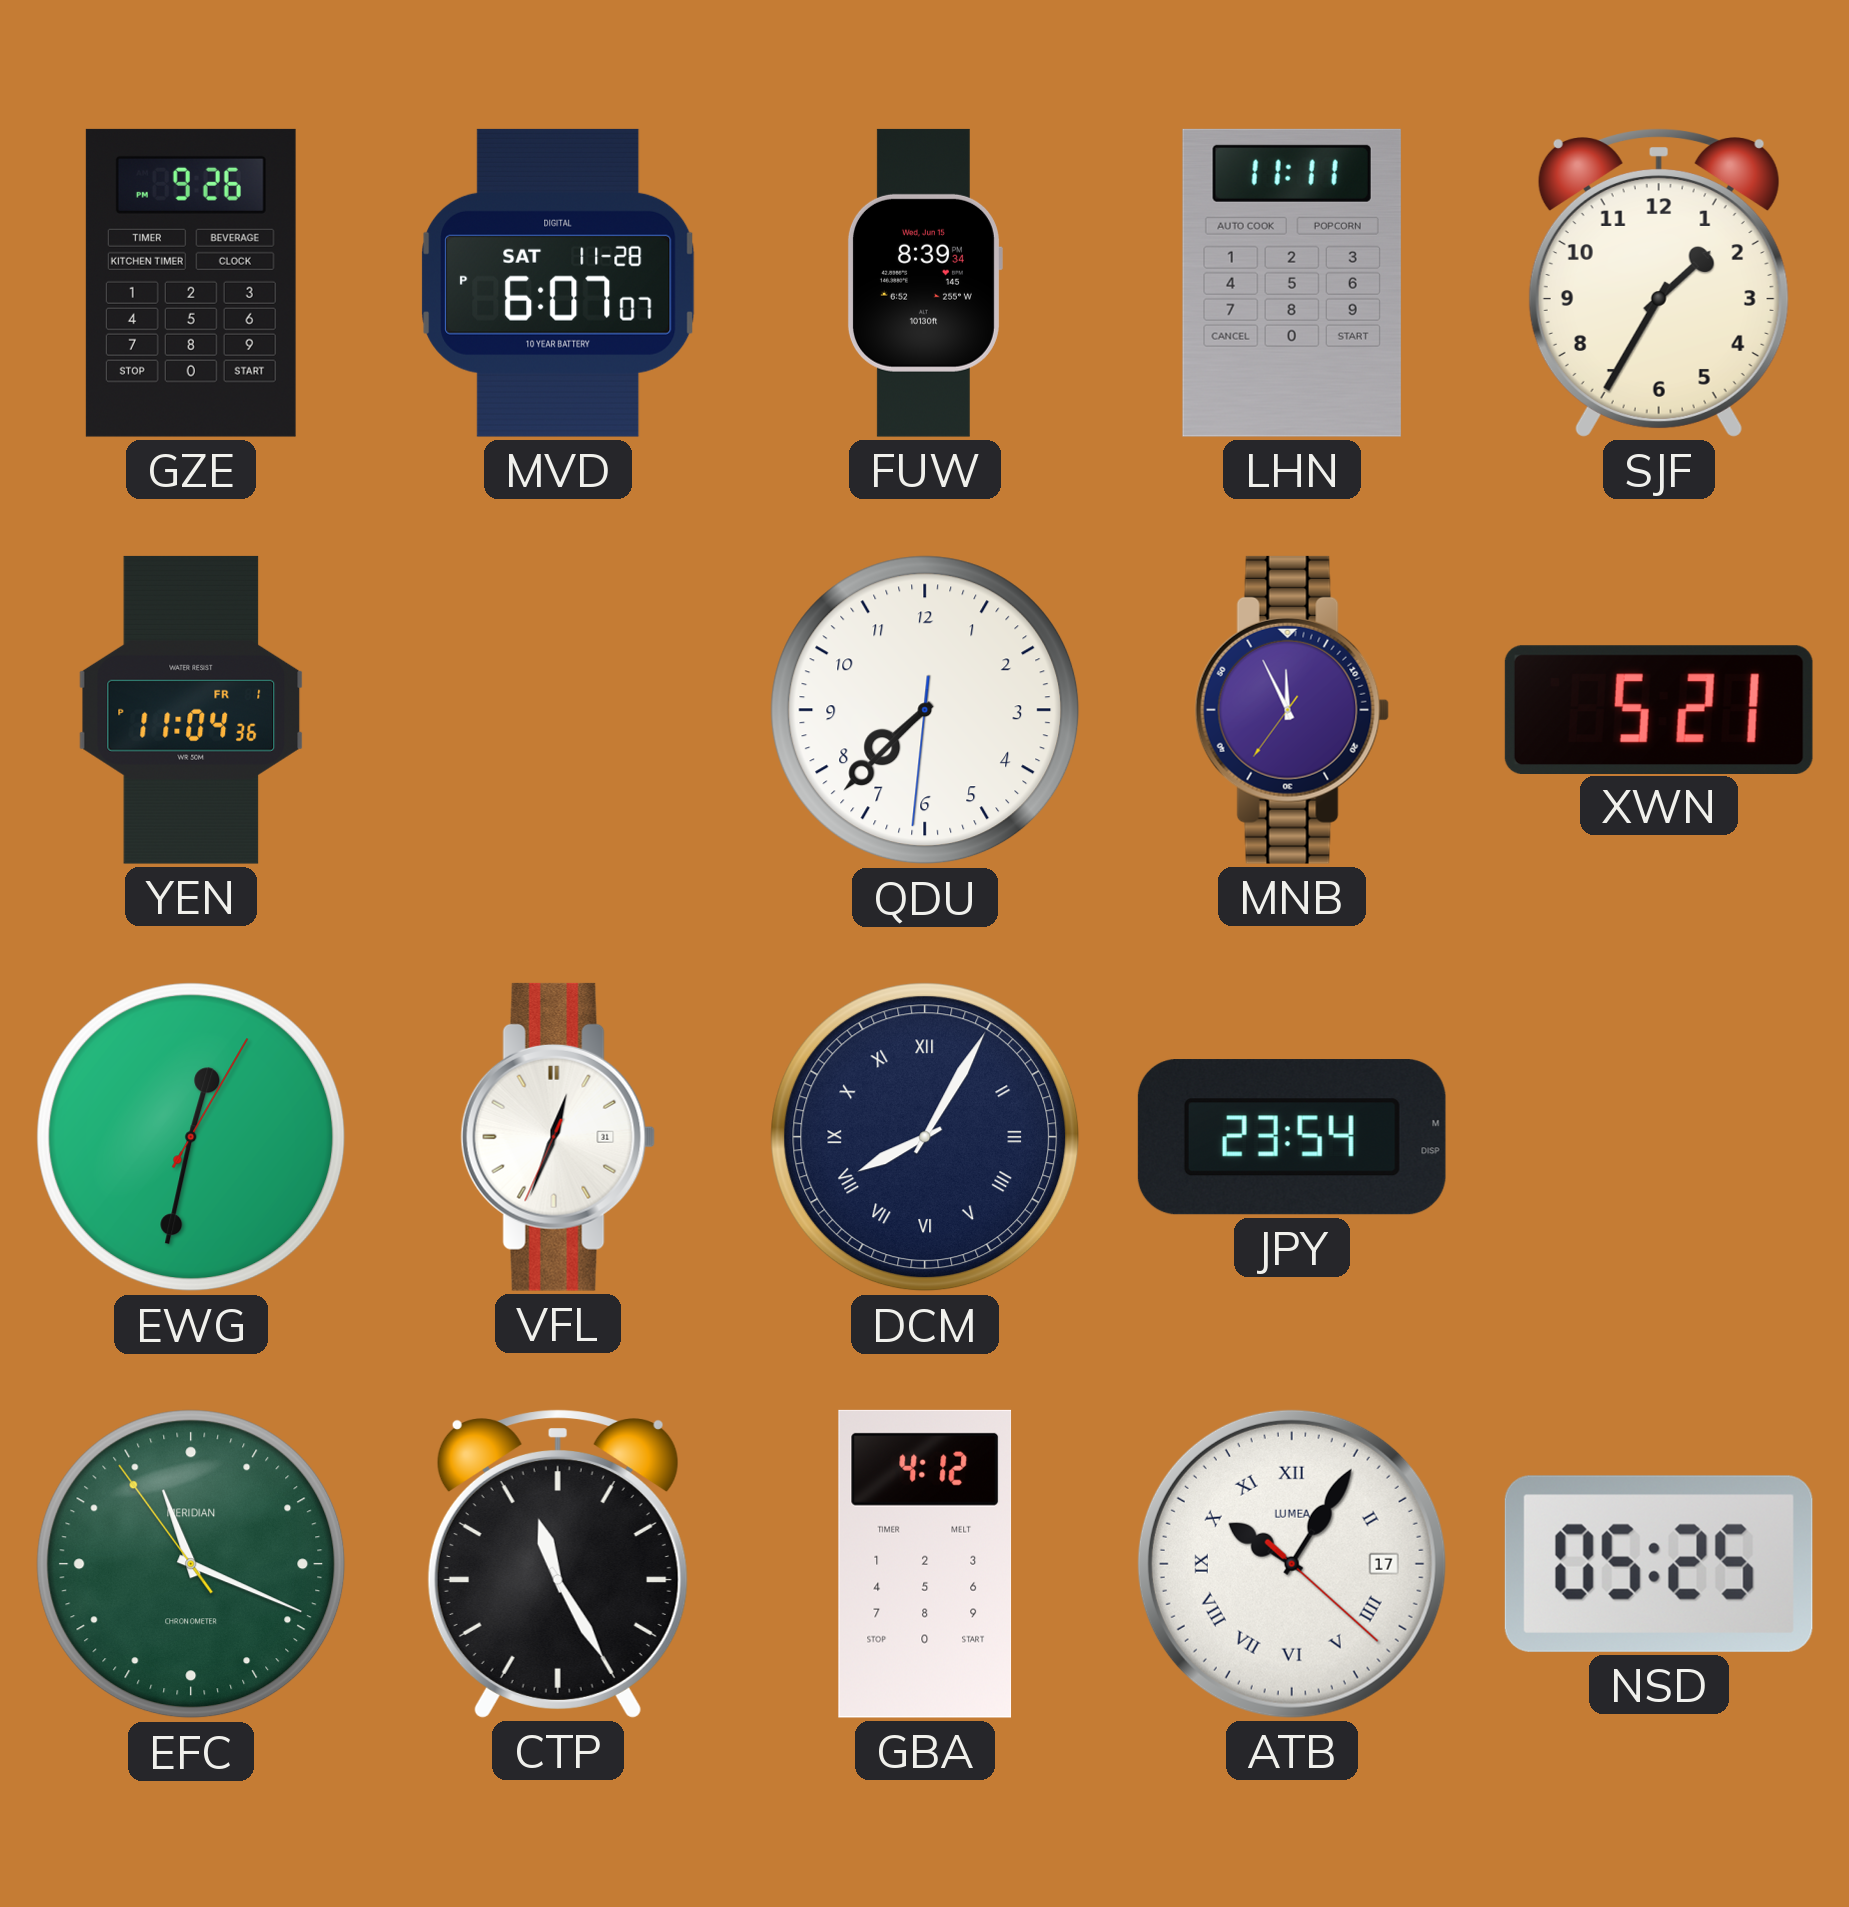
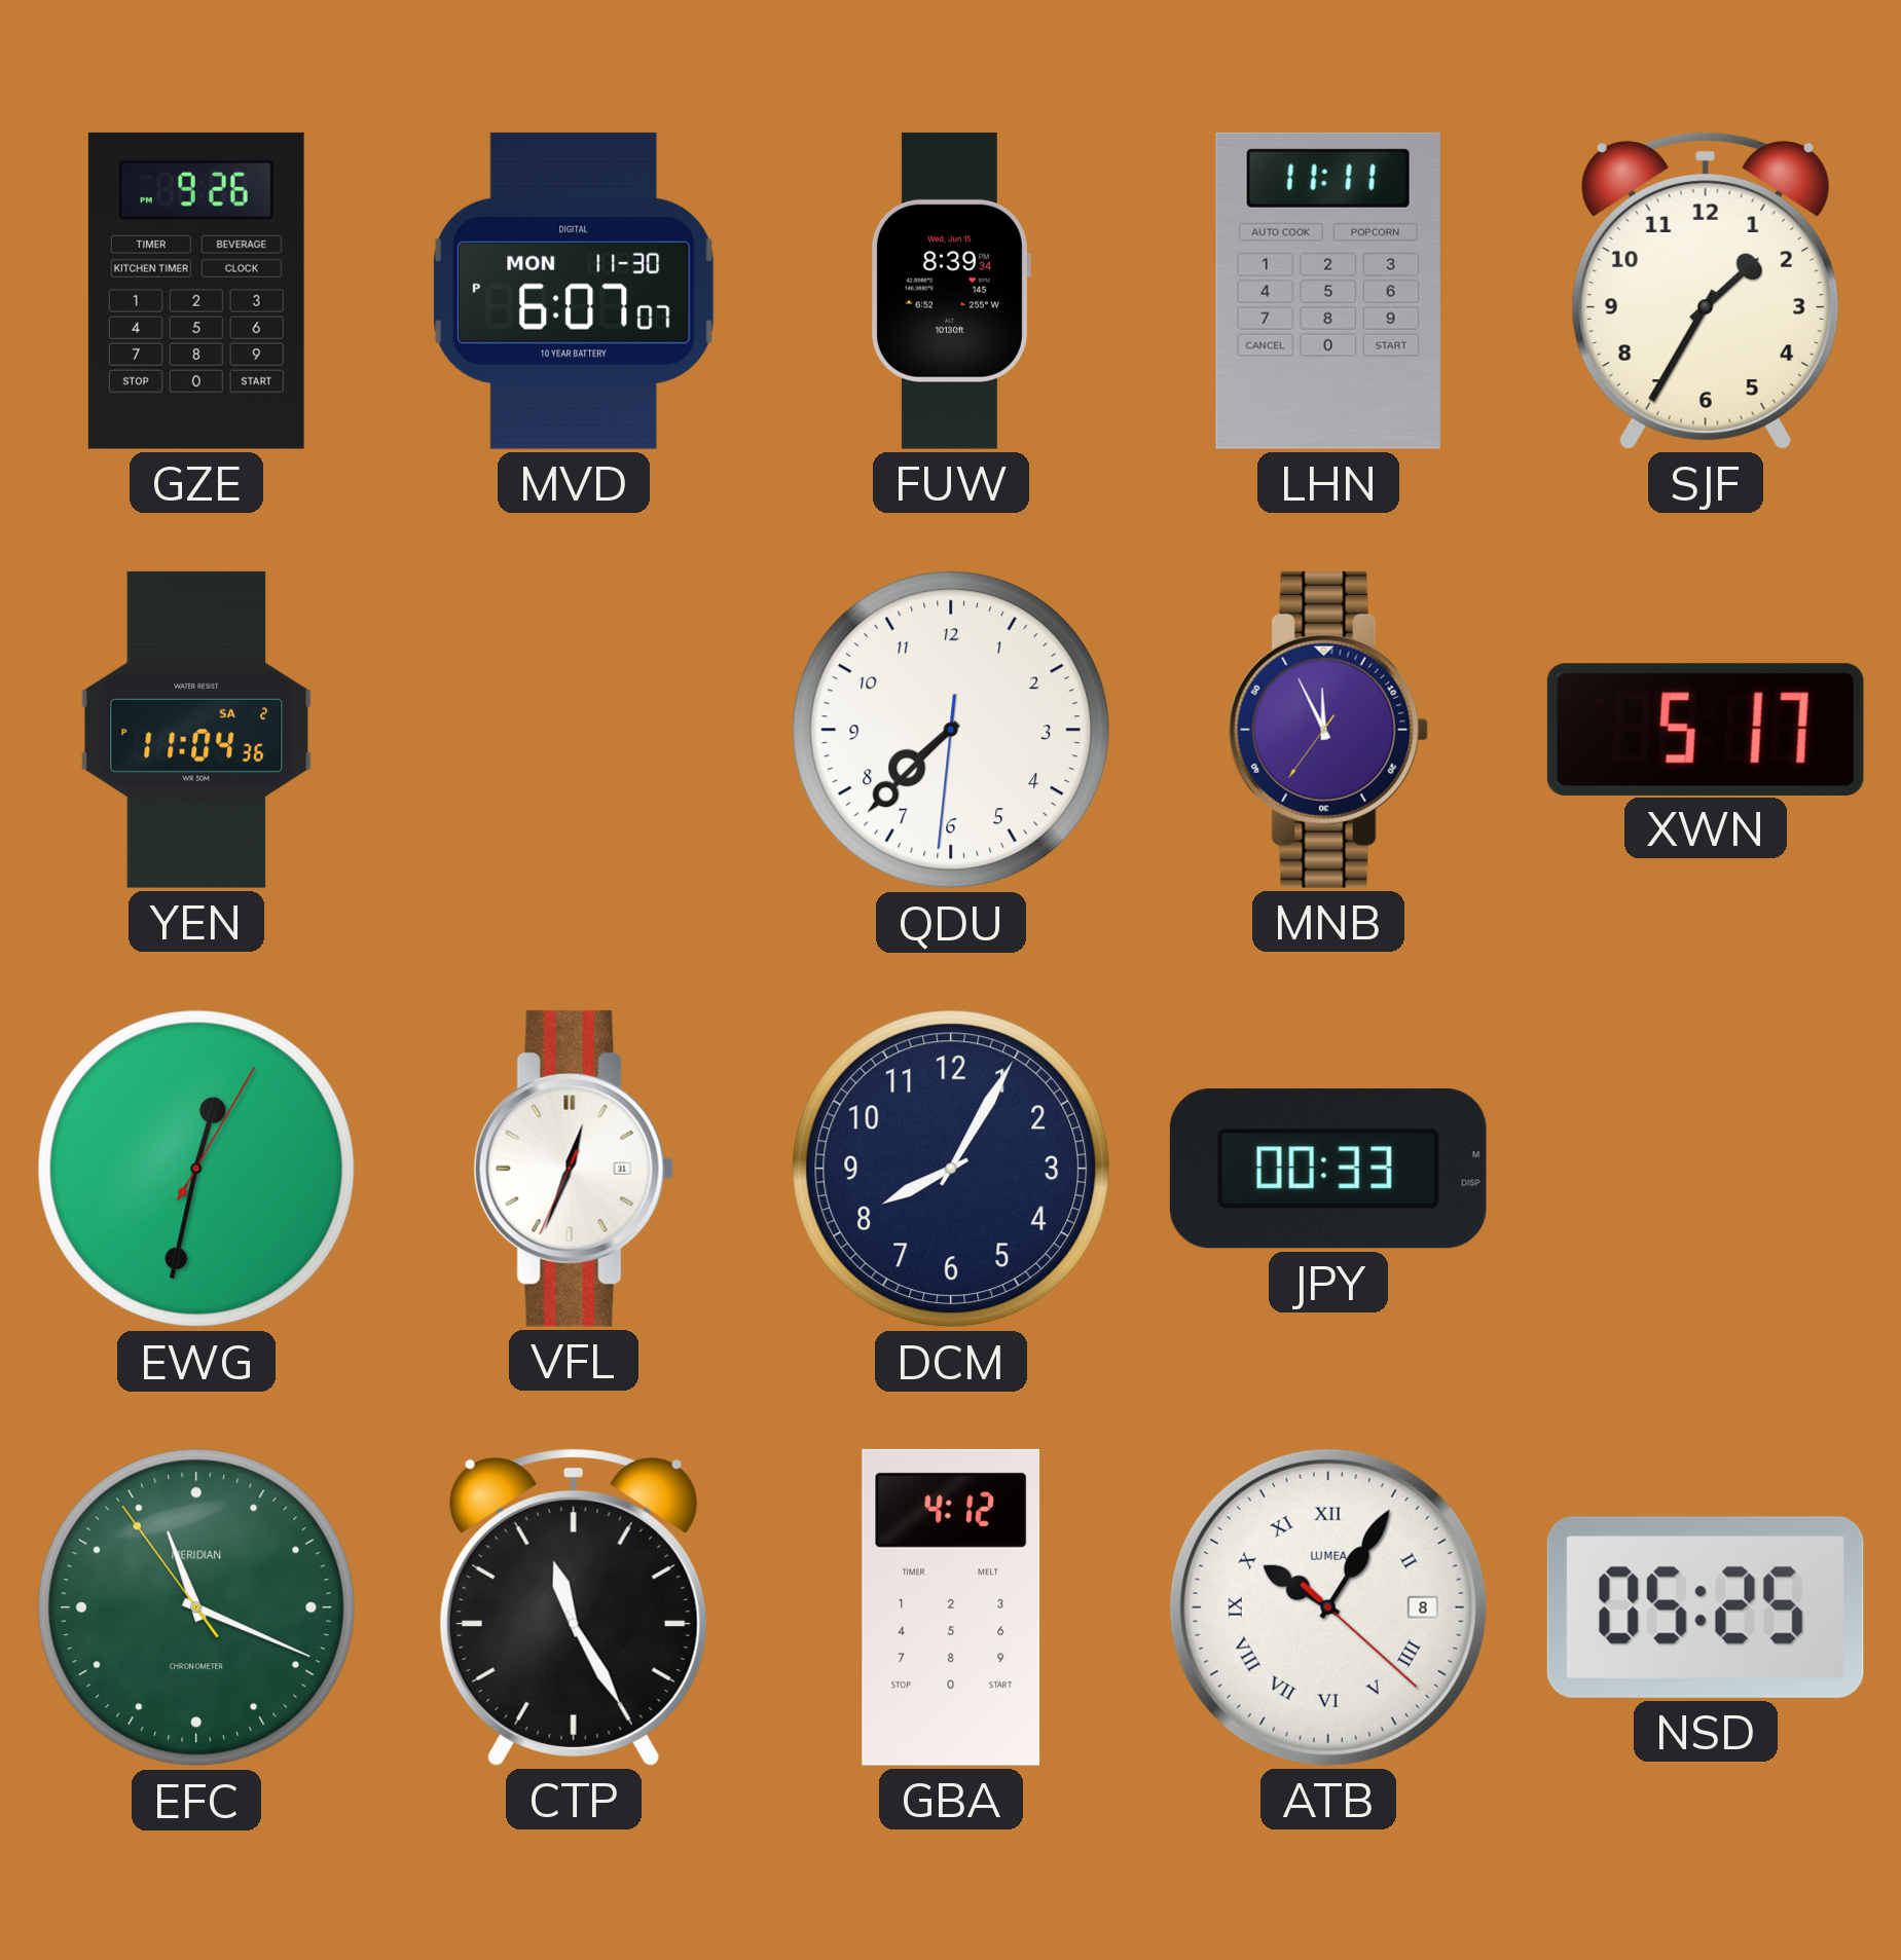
MVD date: SAT 11-28 -> MON 11-30 (574, 291)
YEN date: FR 1 -> SA 2 (196, 730)
XWN: 5:21 -> 5:17 (1706, 729)
DCM numerals: Roman -> Arabic (951, 1169)
JPY: 23:54 -> 00:33 (1328, 1169)
ATB date: 17 -> 8 (1328, 1607)
